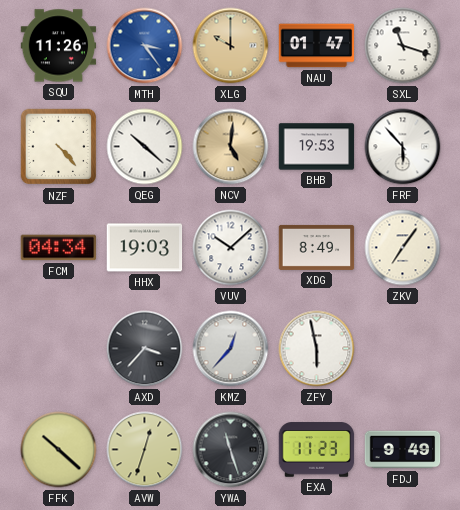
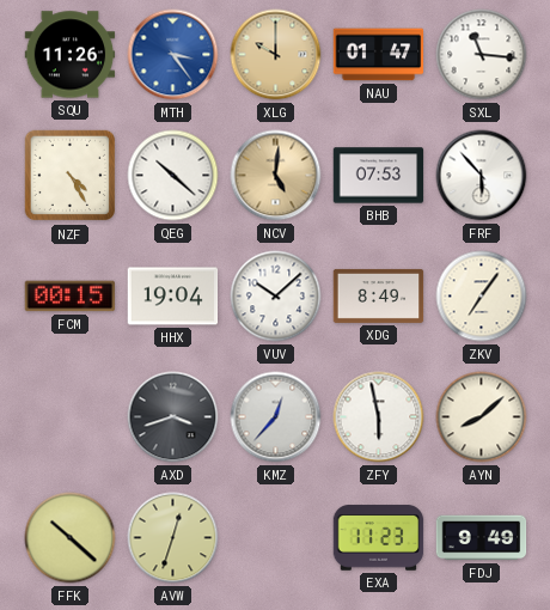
SXL: 11:18 -> 11:16 (482, 55)
NZF: 4:23 -> 4:25 (71, 176)
BHB: 19:53 -> 07:53 (379, 176)
FCM: 04:34 -> 00:15 (71, 297)
HHX: 19:03 -> 19:04 (173, 297)
AXD: 3:37 -> 3:42 (173, 417)
AYN: none -> 8:08 (482, 417)
YWA: 11:27 -> none (231, 450)
